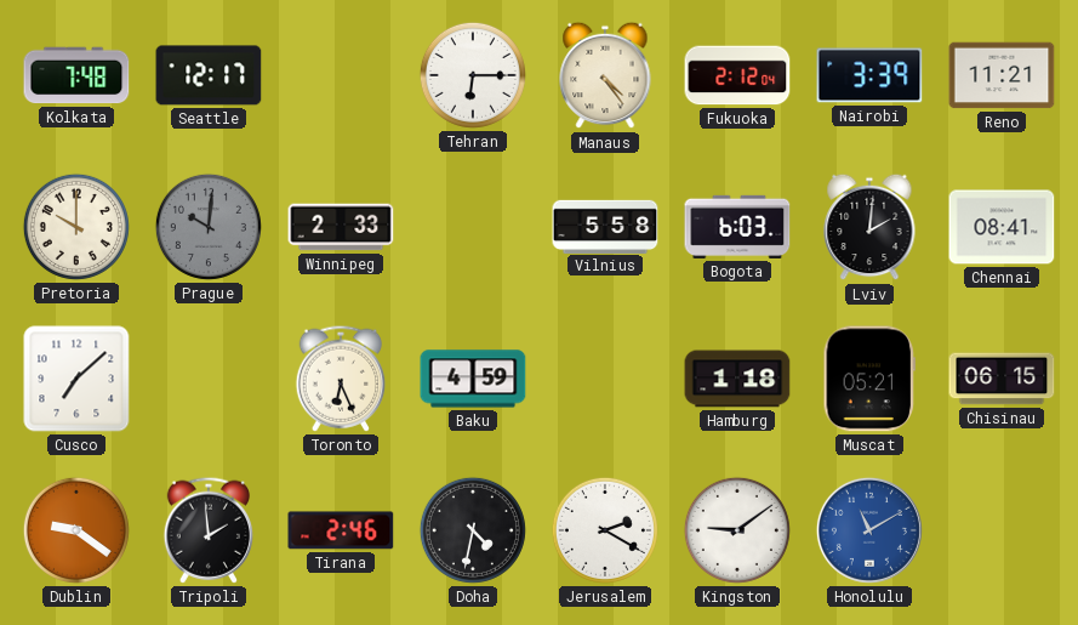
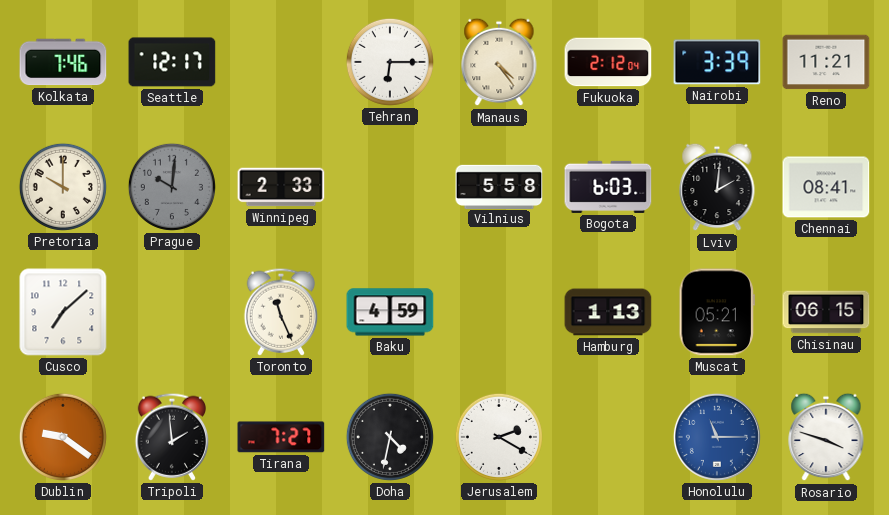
Kolkata: 7:48 -> 7:46 (63, 62)
Toronto: 6:26 -> 11:26 (281, 312)
Hamburg: 1:18 -> 1:13 (608, 312)
Tirana: 2:46 -> 7:27 (281, 437)
Kingston: 9:09 -> none (737, 530)
Honolulu: 11:10 -> 11:15 (717, 437)
Rosario: none -> 3:48 (826, 437)
